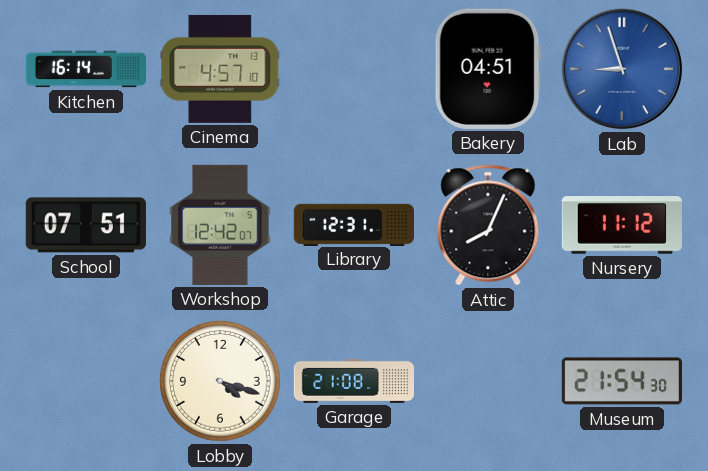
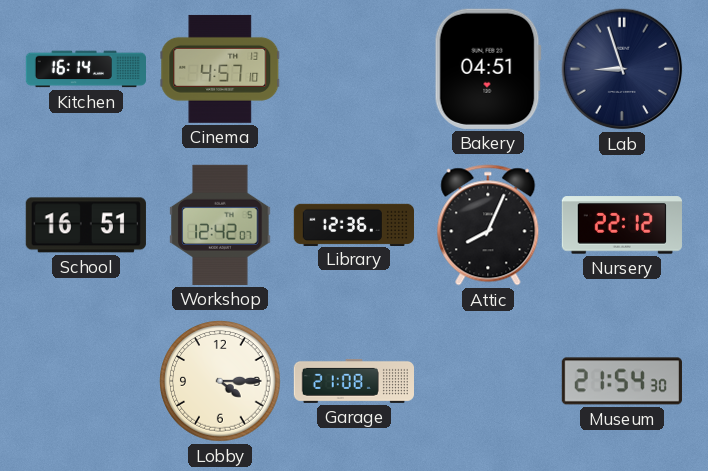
Lab dial: blue -> navy (622, 69)
School: 07:51 -> 16:51 (86, 225)
Library: 12:31 -> 12:36 (353, 224)
Nursery: 11:12 -> 22:12 (622, 225)
Lobby: 4:18 -> 4:15 (220, 381)
